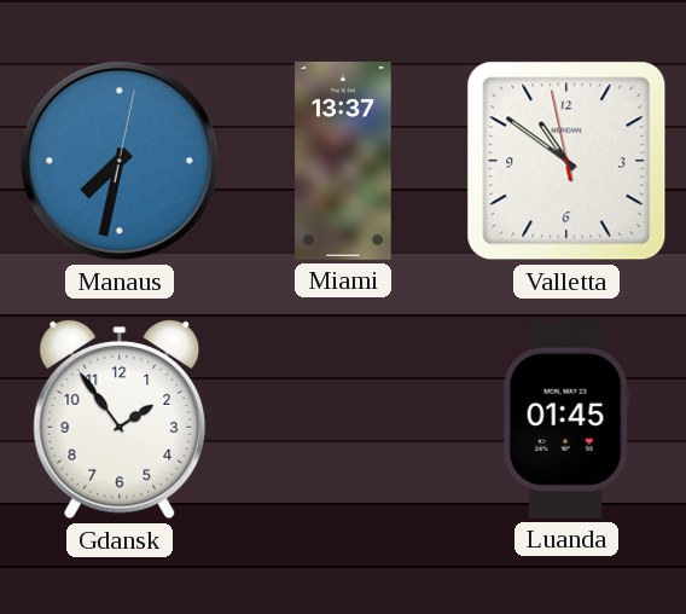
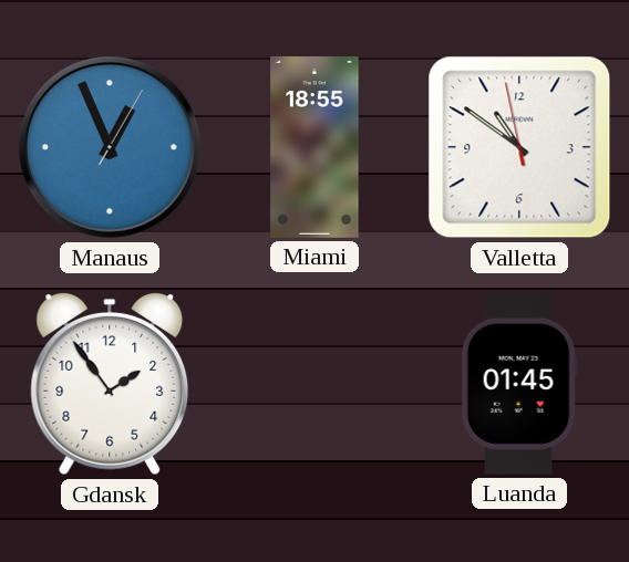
Manaus: 7:32 -> 12:56 (110, 147)
Miami: 13:37 -> 18:55 (314, 147)
